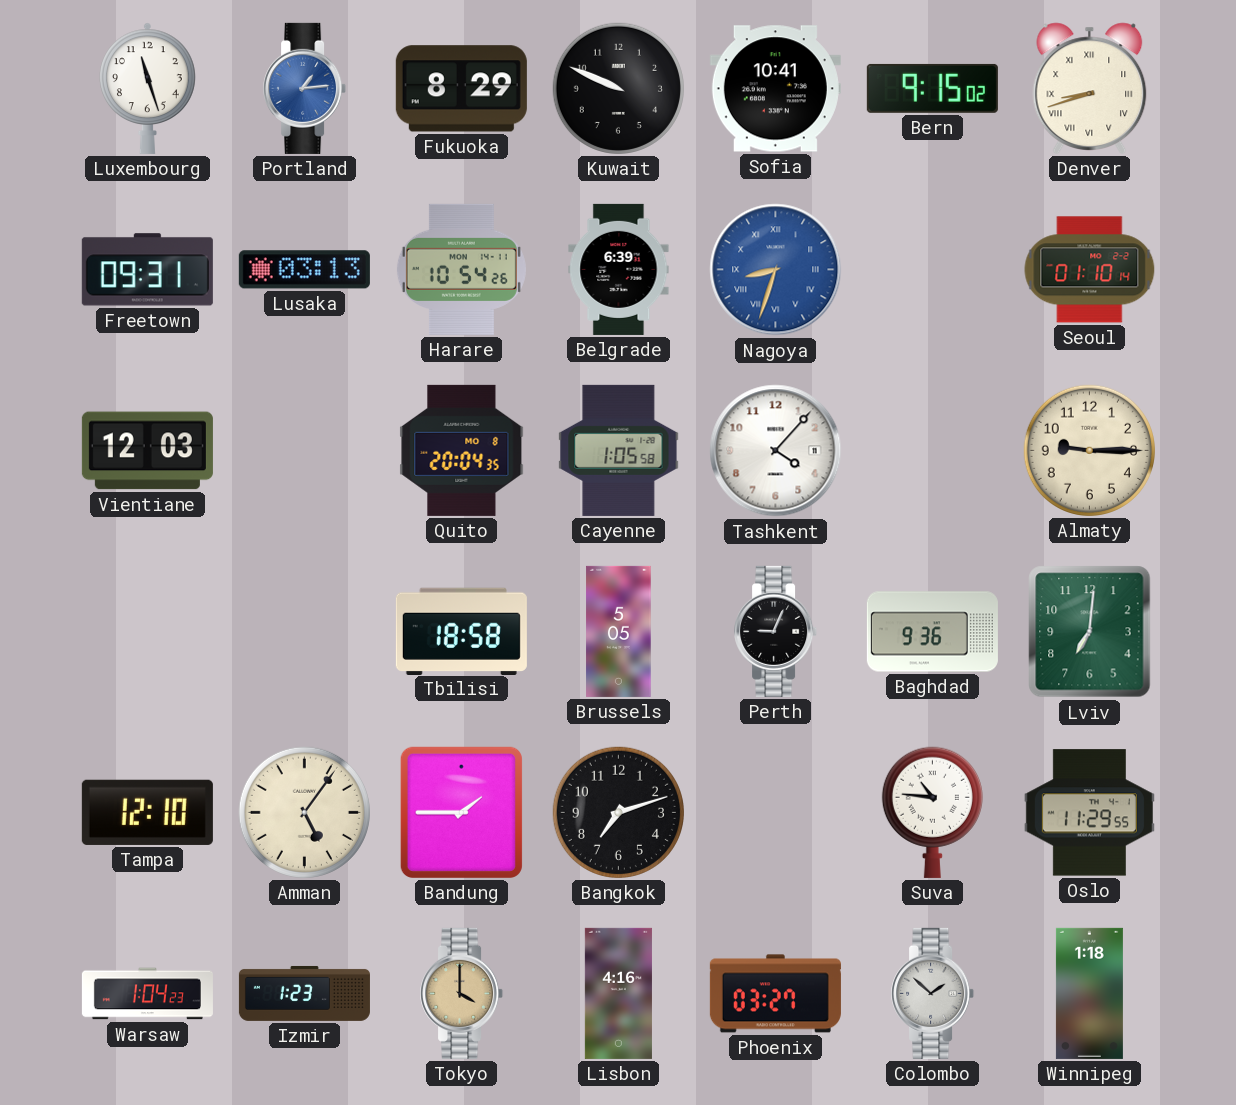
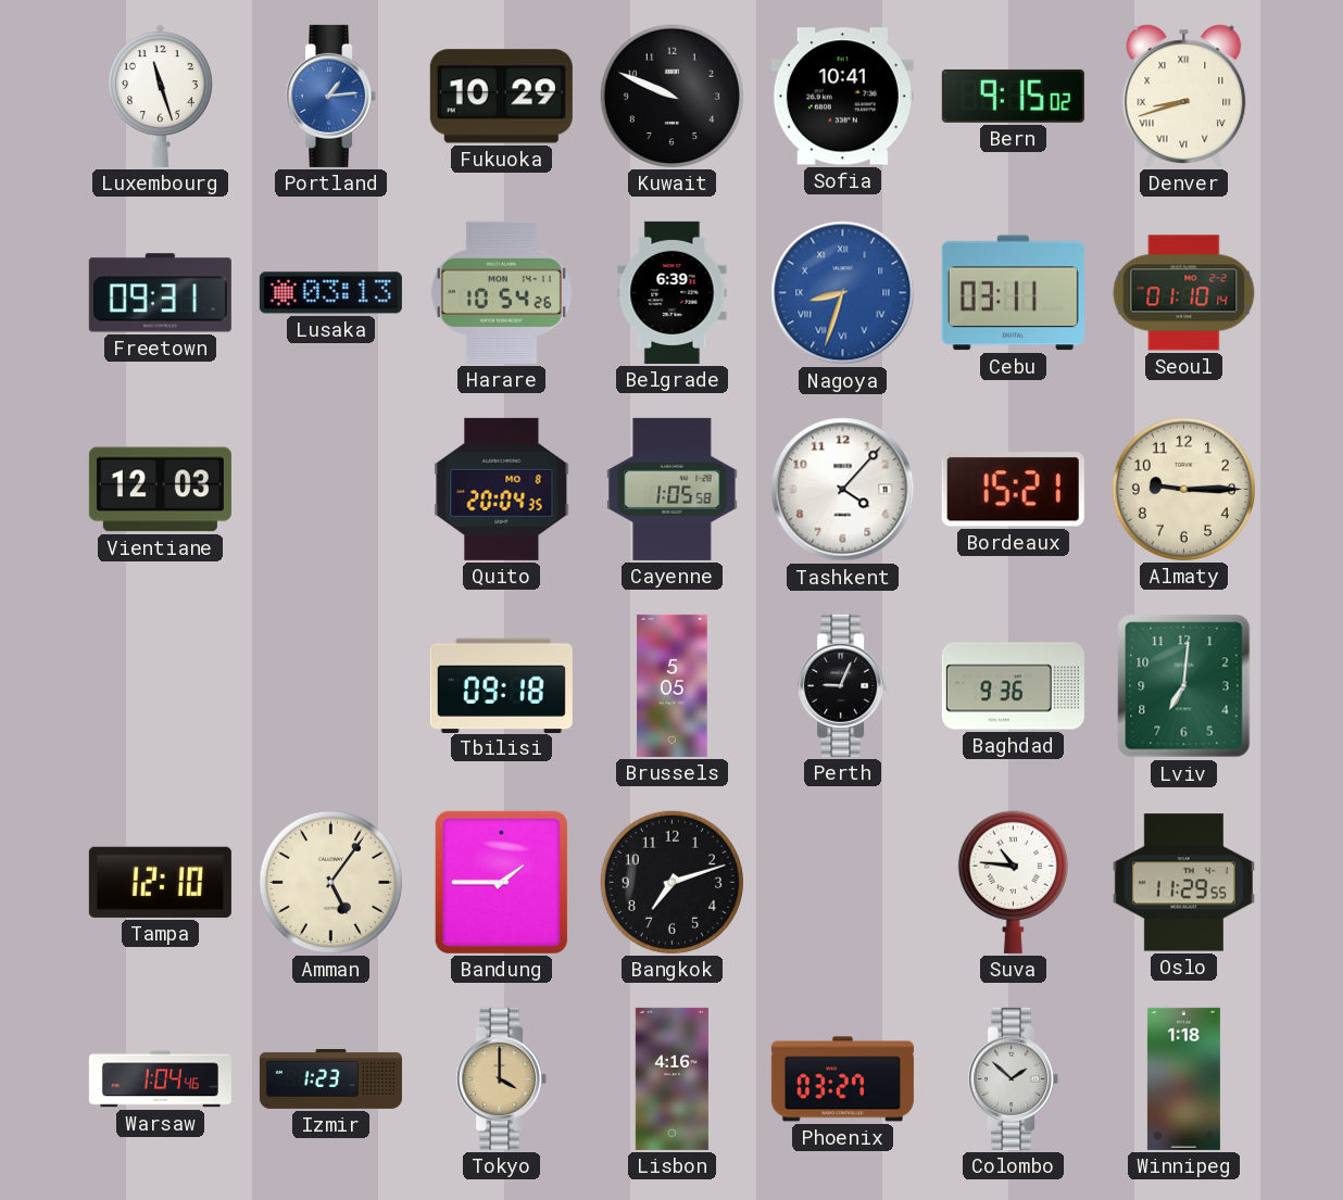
Fukuoka: 8:29 -> 10:29 (501, 97)
Cebu: none -> 03:11 (1013, 293)
Bordeaux: none -> 15:21 (1013, 490)
Tbilisi: 18:58 -> 09:18 (501, 685)
Warsaw: 1:04:23 -> 1:04:46 (160, 1079)
